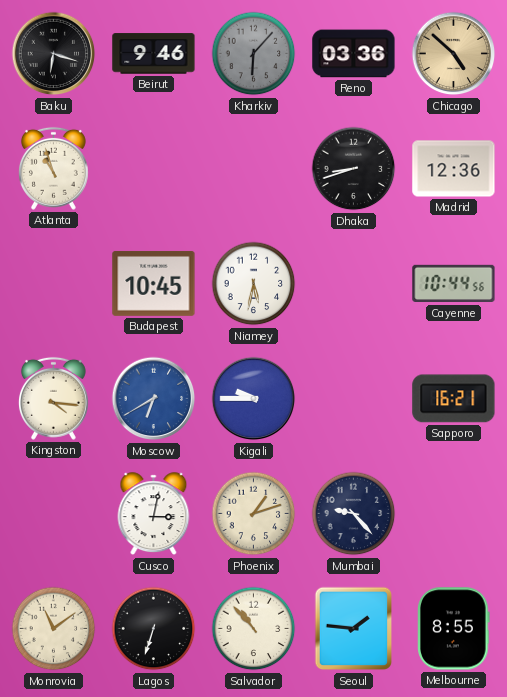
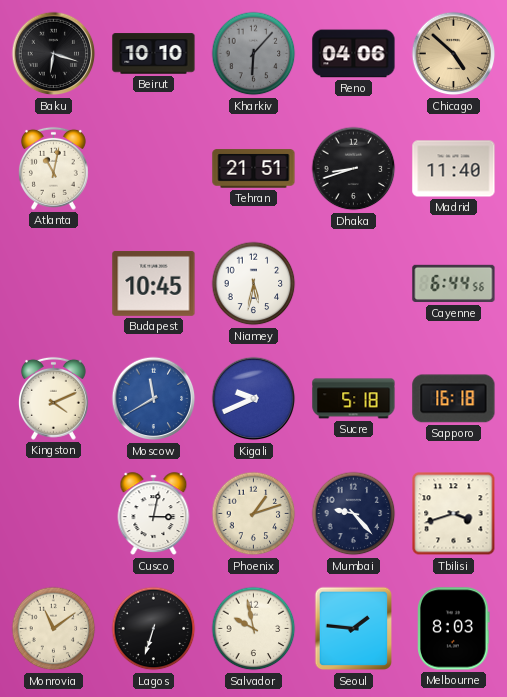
Beirut: 9:46 -> 10:10 (154, 54)
Reno: 03:36 -> 04:06 (354, 54)
Atlanta: 10:57 -> 11:02 (53, 168)
Tehran: none -> 21:51 (254, 169)
Madrid: 12:36 -> 11:40 (454, 169)
Cayenne: 10:44 -> 6:44 (454, 284)
Kingston: 4:16 -> 4:11 (53, 398)
Moscow: 6:40 -> 11:40 (154, 399)
Kigali: 9:45 -> 9:41 (254, 399)
Sucre: none -> 5:18 (354, 399)
Sapporo: 16:21 -> 16:18 (454, 399)
Tbilisi: none -> 3:42 (454, 514)
Salvador: 10:53 -> 9:58 (254, 629)
Melbourne: 8:55 -> 8:03 (454, 629)
